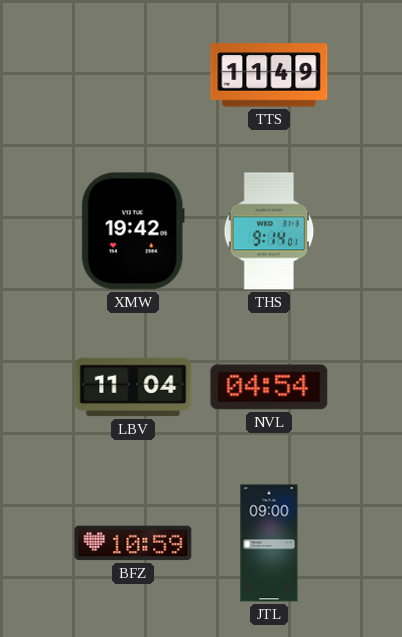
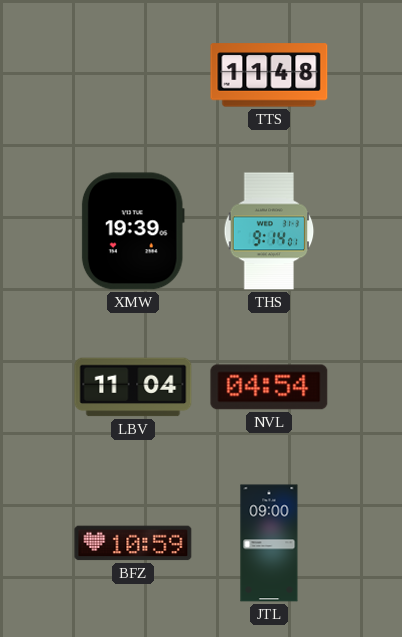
TTS: 11:49 -> 11:48 (269, 75)
XMW: 19:42 -> 19:39 (133, 231)
